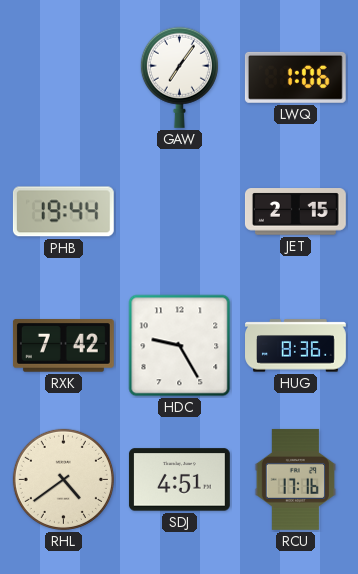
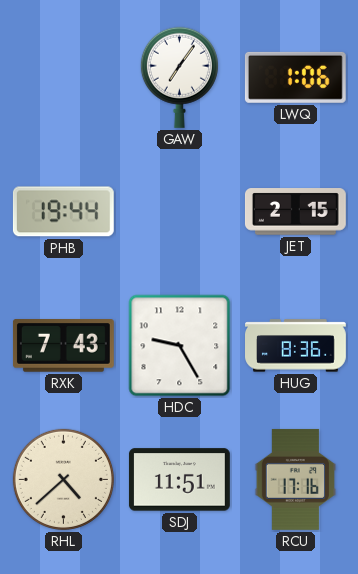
RXK: 7:42 -> 7:43 (63, 346)
RHL: 4:39 -> 4:38 (63, 479)
SDJ: 4:51 -> 11:51 (179, 480)
